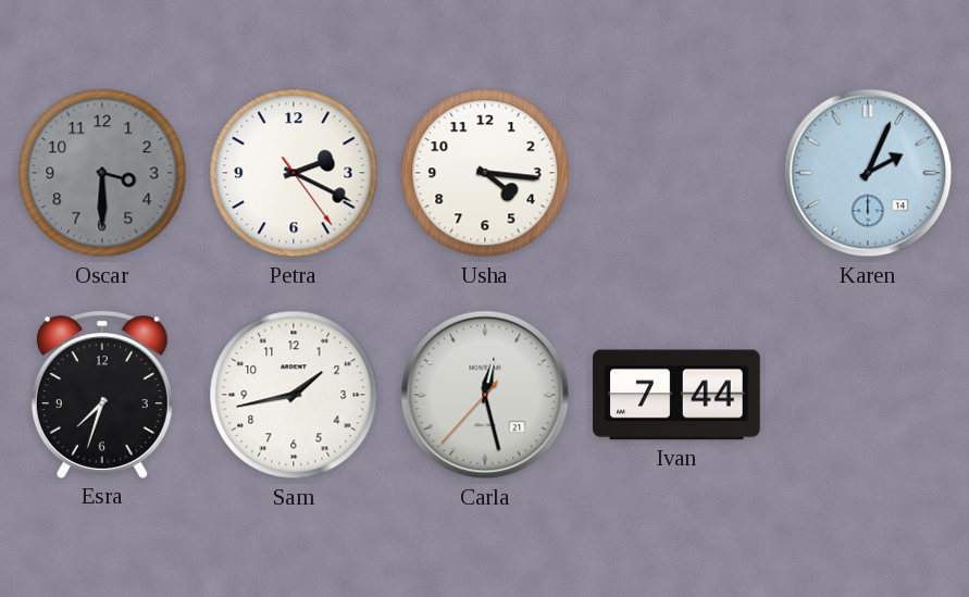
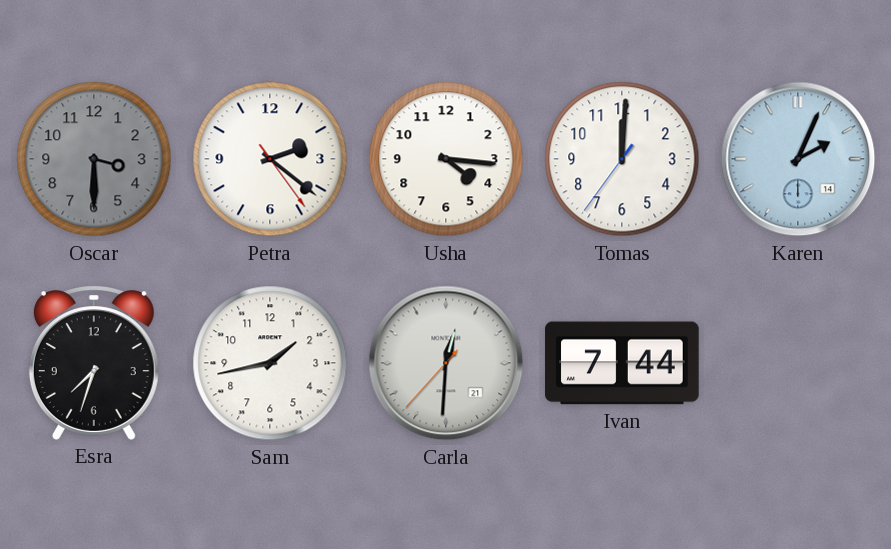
Petra: 2:19 -> 2:21 (270, 159)
Tomas: none -> 12:00 (622, 159)
Carla: 12:27 -> 12:30 (446, 363)
